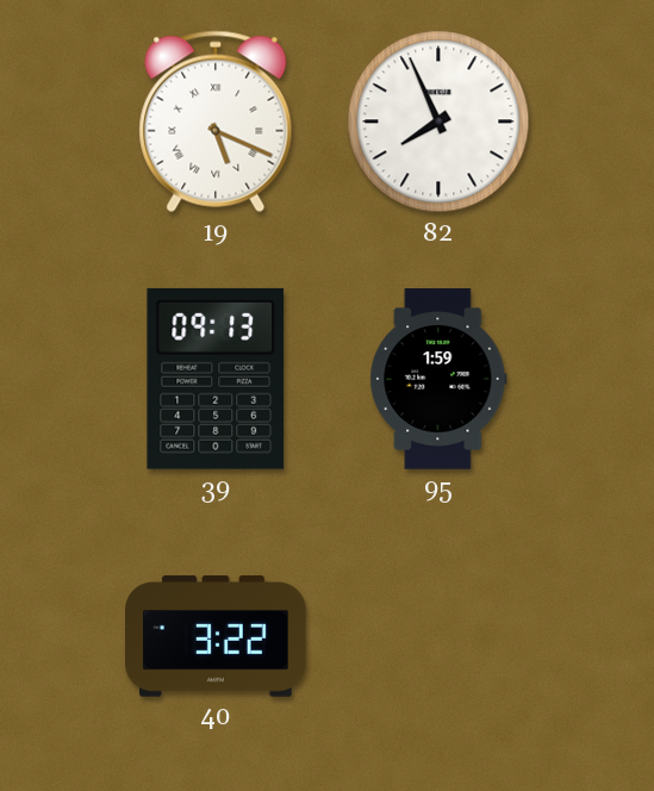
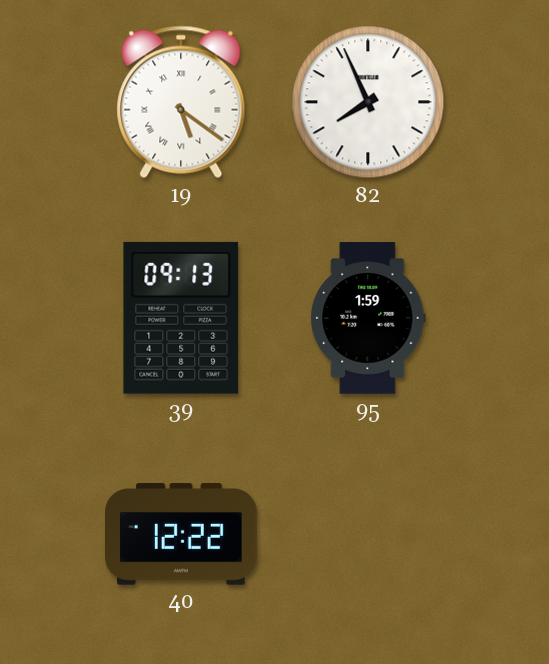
19: 5:19 -> 5:21 (181, 102)
40: 3:22 -> 12:22 (182, 534)
